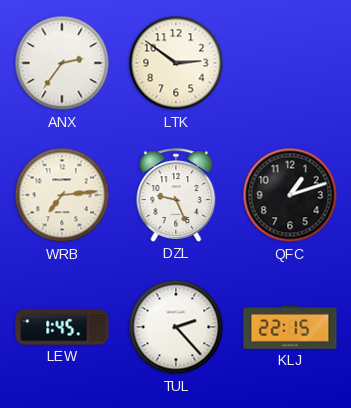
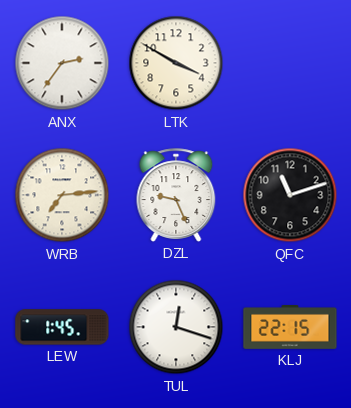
LTK: 2:51 -> 3:50 (176, 63)
QFC: 1:12 -> 11:12 (290, 195)
TUL: 2:23 -> 12:18 (176, 327)
